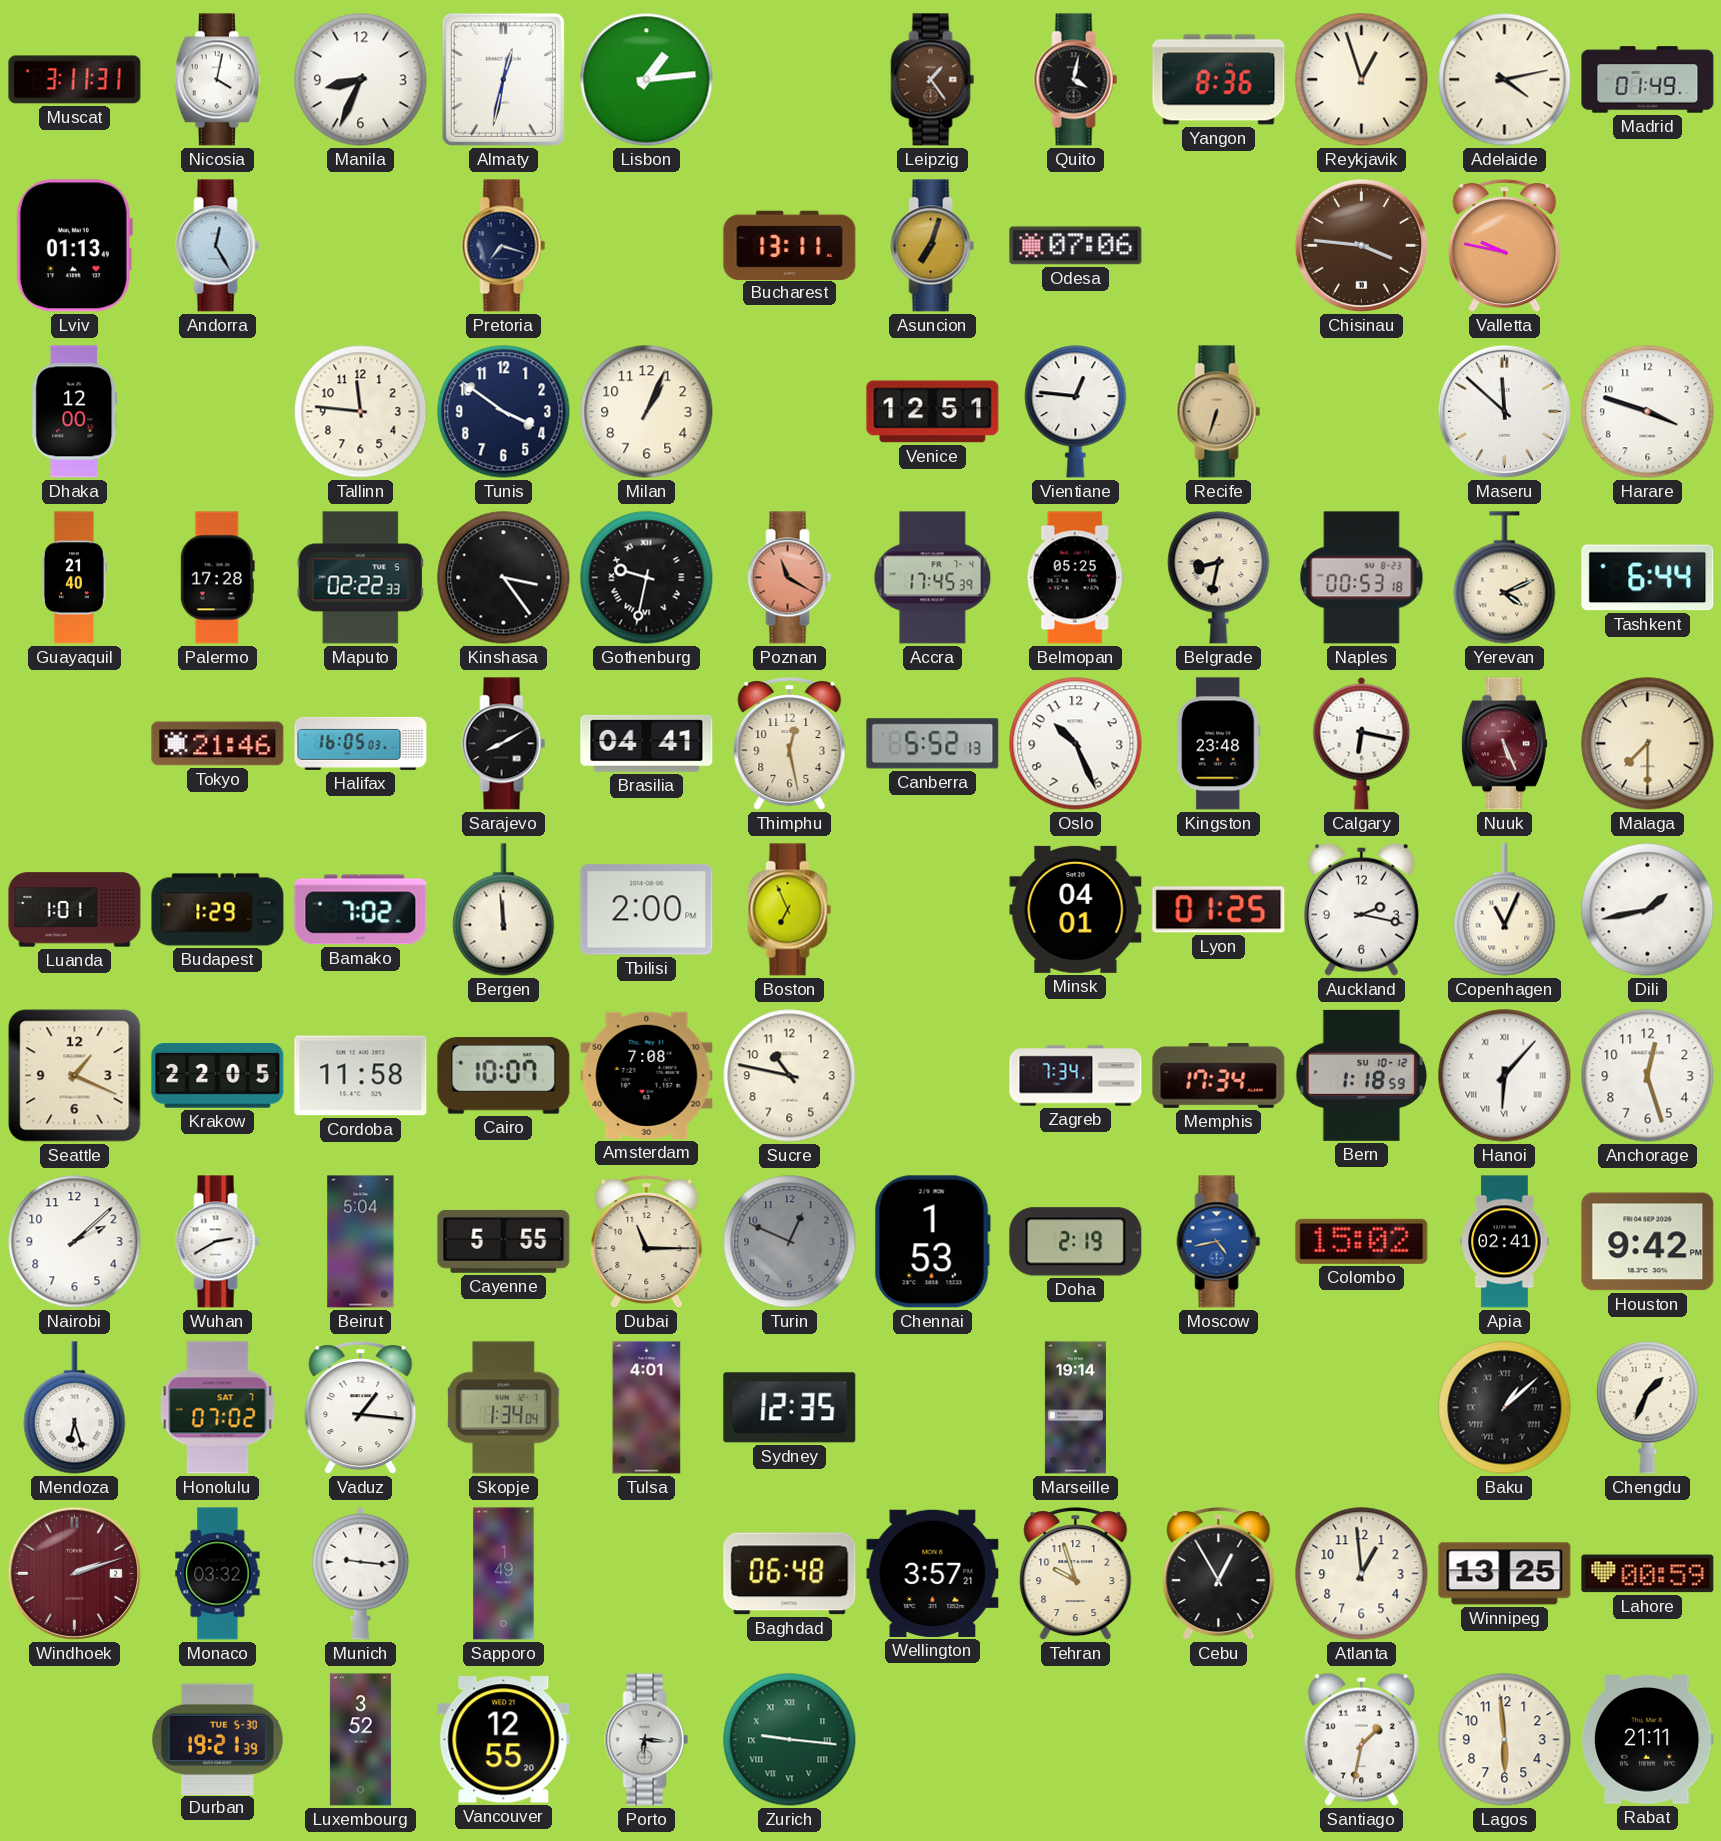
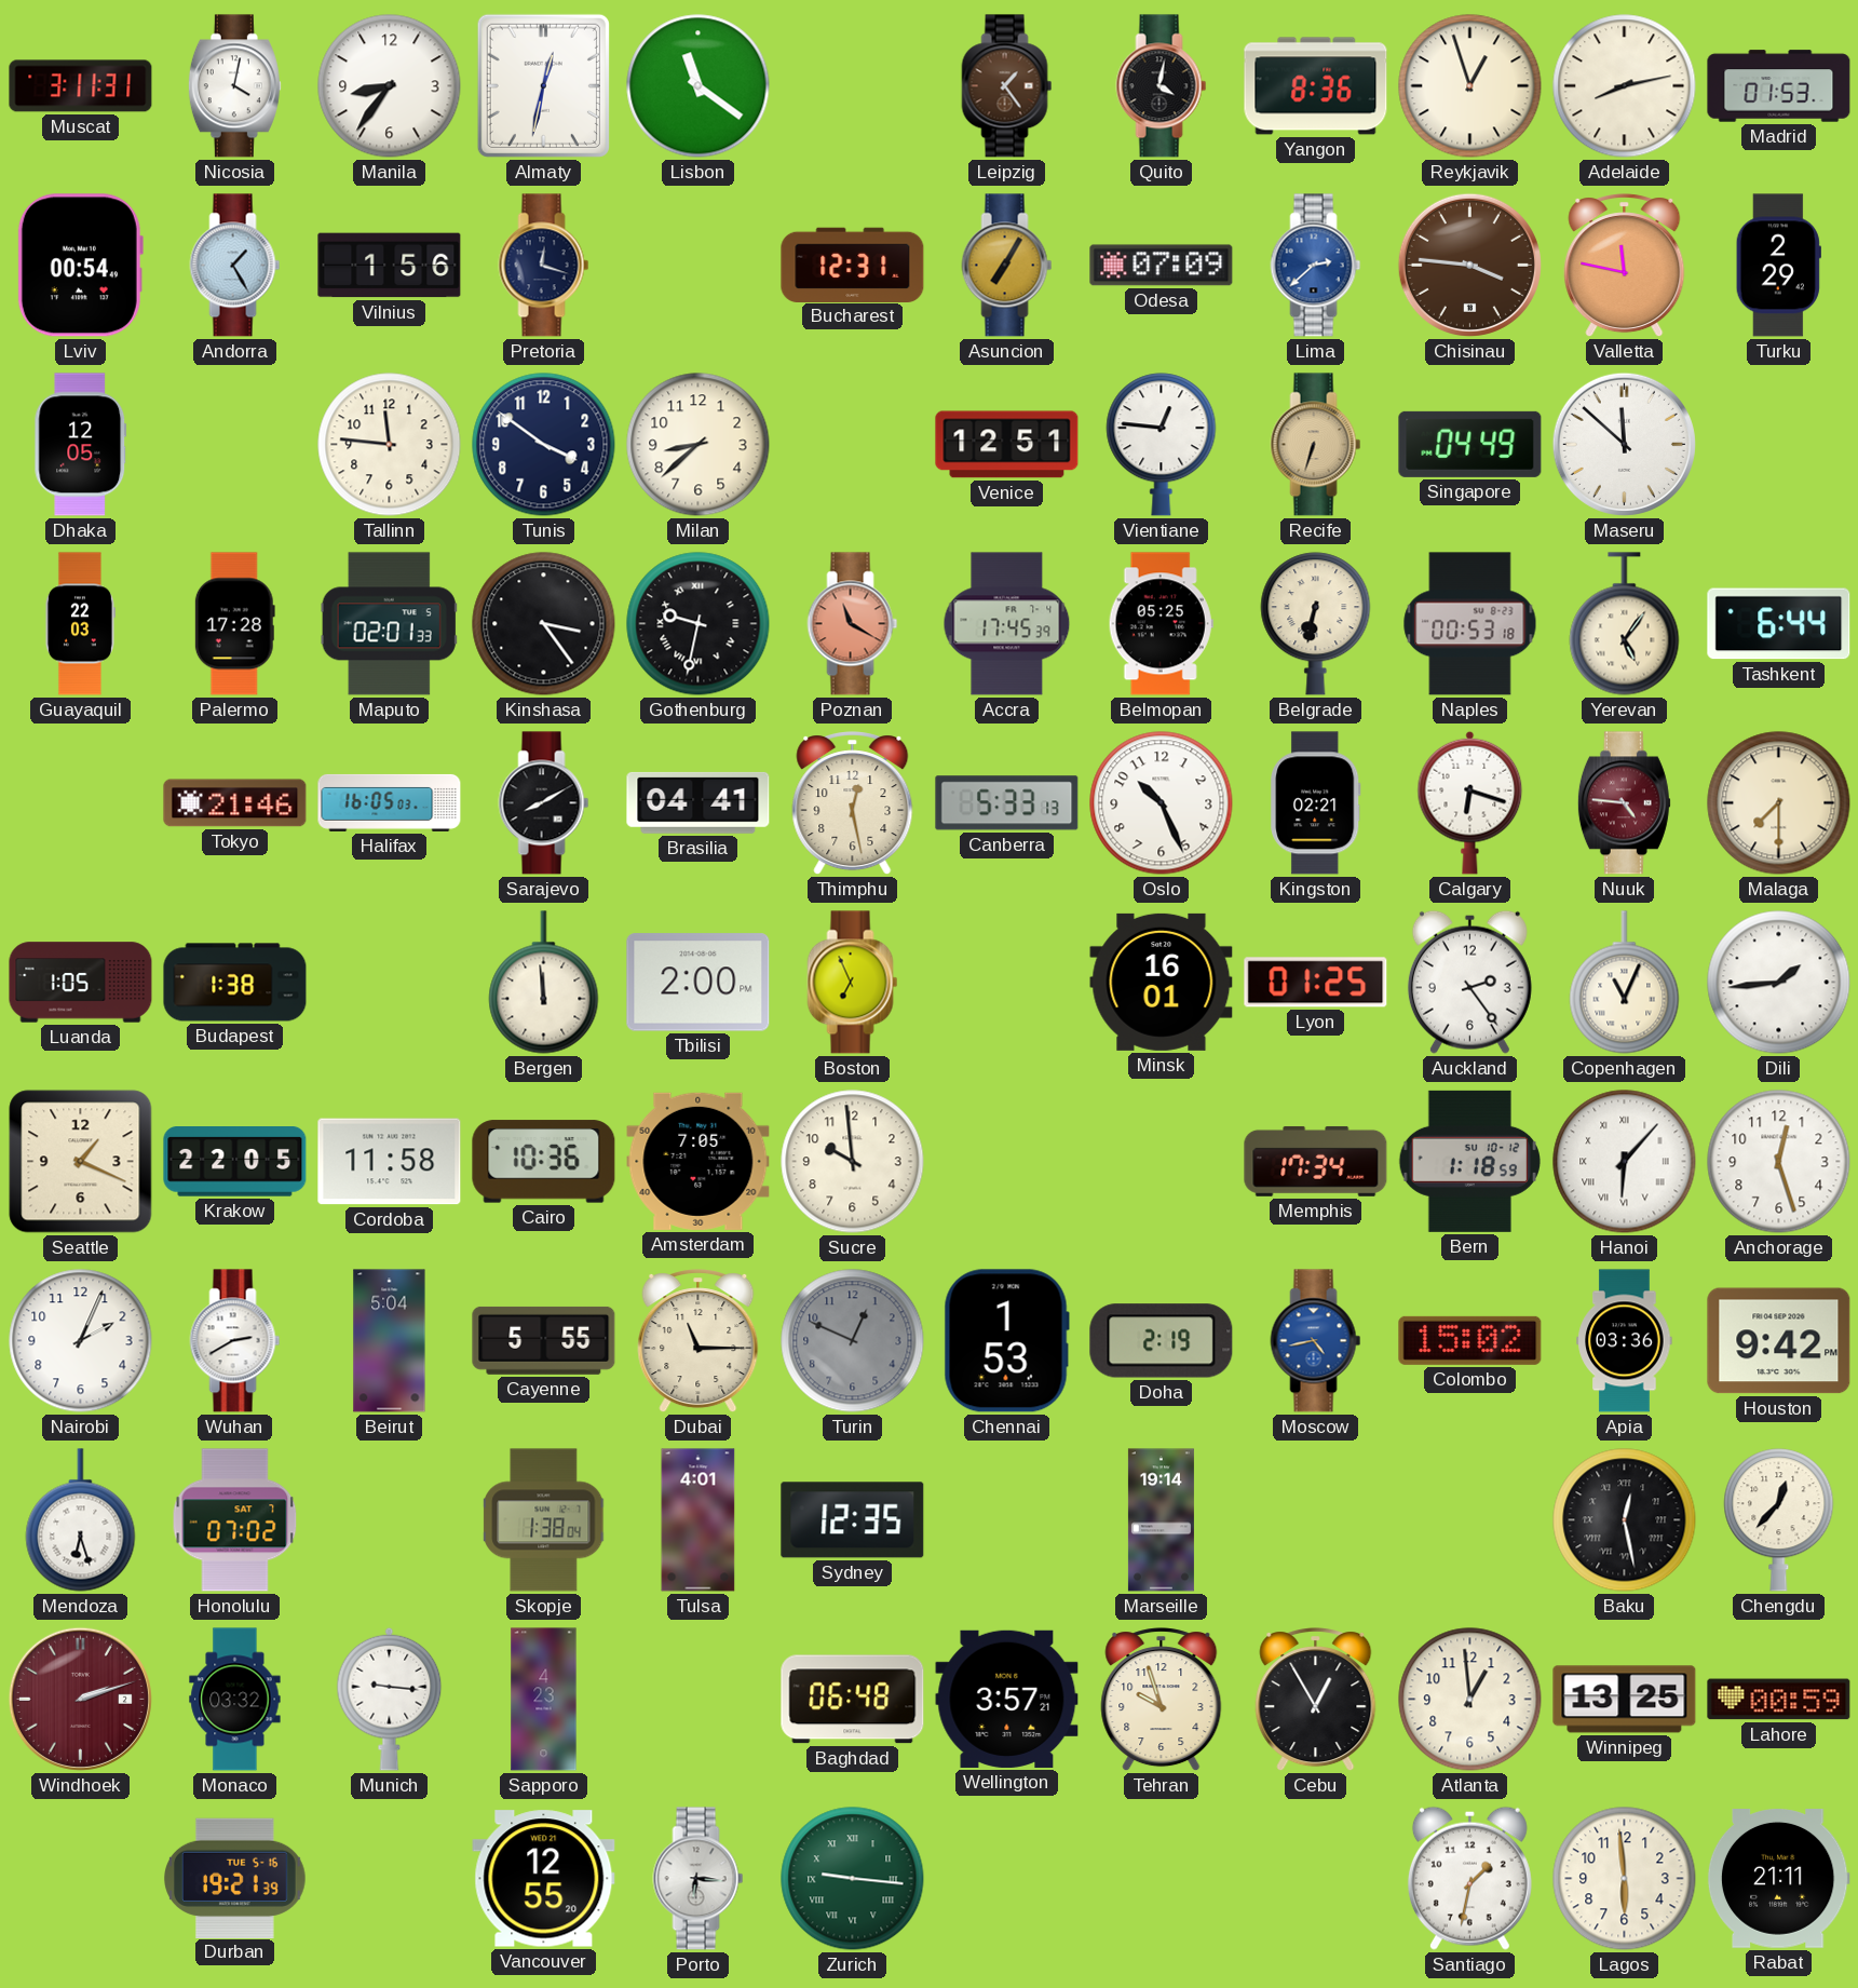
Manila: 8:34 -> 8:36 (390, 86)
Lisbon: 1:14 -> 11:21 (699, 86)
Adelaide: 4:13 -> 8:13 (1625, 86)
Madrid: 01:49 -> 01:53 (1779, 86)
Lviv: 01:13 -> 00:54 (80, 266)
Andorra: 12:25 -> 1:25 (235, 266)
Vilnius: none -> 1:56 (390, 266)
Pretoria: 7:18 -> 12:18 (544, 266)
Bucharest: 13:11 -> 12:31 (853, 265)
Asuncion: 7:03 -> 7:05 (1007, 266)
Odesa: 07:06 -> 07:09 (1162, 266)
Lima: none -> 2:38 (1316, 266)
Valletta: 9:47 -> 11:47 (1625, 266)
Turku: none -> 2:29 (1778, 266)
Dhaka: 12:00 -> 12:05 (81, 445)
Milan: 1:04 -> 8:38 (699, 445)
Singapore: none -> 04:49 (1470, 444)
Harare: 3:48 -> none (1648, 412)
Guayaquil: 21:40 -> 22:03 (80, 624)
Maputo: 02:22 -> 02:01 (389, 624)
Belgrade: 8:32 -> 6:32 (1316, 624)
Yerevan: 4:11 -> 5:06 (1625, 624)
Canberra: 5:52 -> 5:33 (1007, 803)
Kingston: 23:48 -> 02:21 (1316, 803)
Calgary: 6:17 -> 6:18 (1470, 802)
Nuuk: 5:26 -> 4:46 (1624, 803)
Luanda: 1:01 -> 1:05 (81, 983)
Budapest: 1:29 -> 1:38 (235, 983)
Bamako: 7:02 -> none (361, 910)
Minsk: 04:01 -> 16:01 (1162, 982)
Auckland: 2:17 -> 2:24 (1469, 982)
Dili: 1:43 -> 1:44 (1779, 983)
Cairo: 10:07 -> 10:36 (544, 1162)
Amsterdam: 7:08 -> 7:05 (699, 1161)
Sucre: 10:47 -> 9:59 (853, 1162)
Zagreb: 7:34 -> none (1076, 1076)
Nairobi: 2:08 -> 2:04 (81, 1341)
Apia: 02:41 -> 03:36 (1625, 1341)
Vaduz: 1:16 -> none (361, 1408)
Skopje: 1:34 -> 1:38 (544, 1520)
Baku: 1:08 -> 12:28 (1625, 1520)
Chengdu: 1:34 -> 12:37 (1779, 1520)
Sapporo: 1:49 -> 4:23 (544, 1700)
Durban date: TUE 5-30 -> TUE 5-16 (235, 1878)
Luxembourg: 3:52 -> none (360, 1740)
